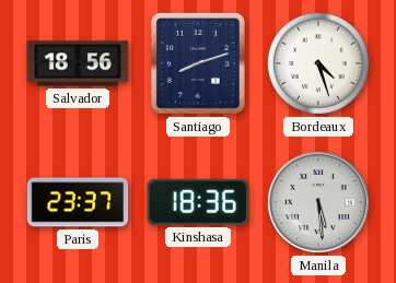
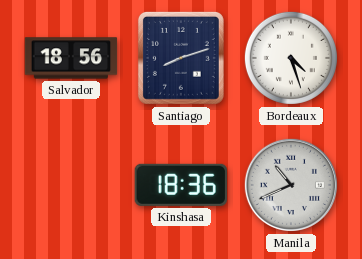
Paris: 23:37 -> none (78, 202)
Manila: 5:29 -> 10:41 (291, 185)
